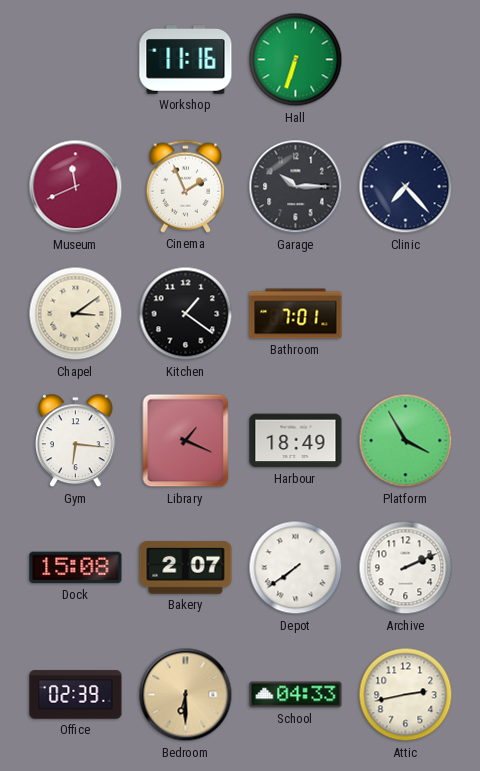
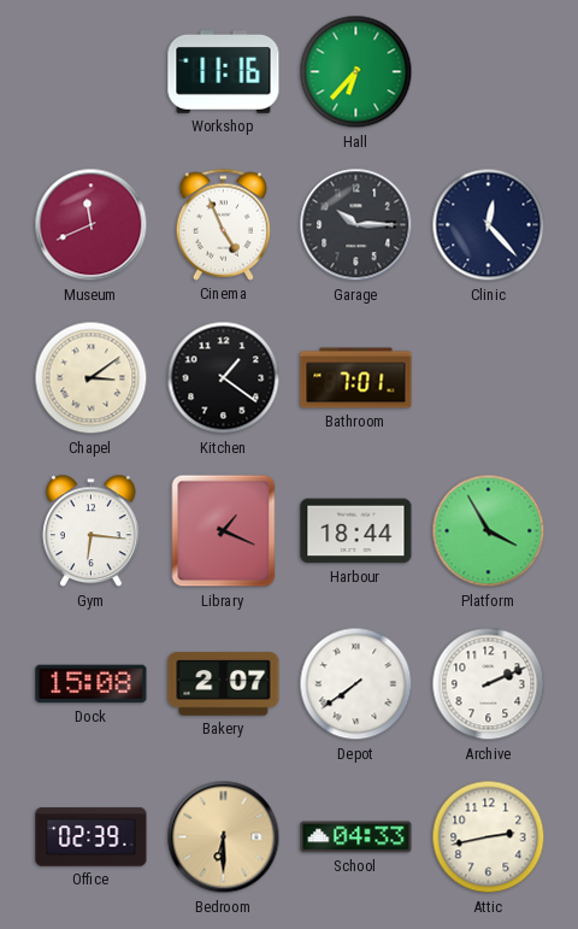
Hall: 6:33 -> 6:37 (356, 72)
Cinema: 1:56 -> 4:56 (223, 224)
Clinic: 7:23 -> 12:23 (489, 225)
Harbour: 18:49 -> 18:44 (356, 531)
